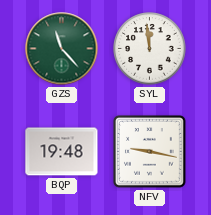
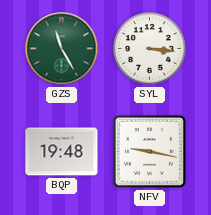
GZS: 11:23 -> 11:25 (62, 49)
SYL: 11:59 -> 3:16 (150, 49)
